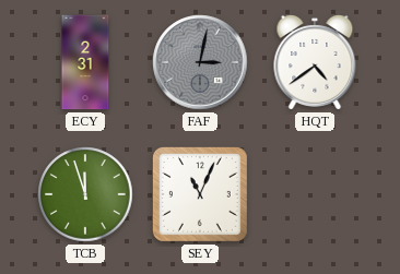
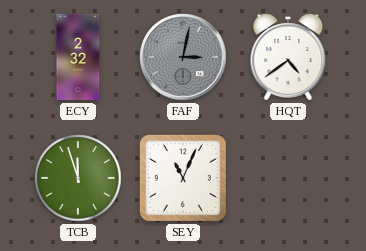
ECY: 2:31 -> 2:32 (78, 57)
